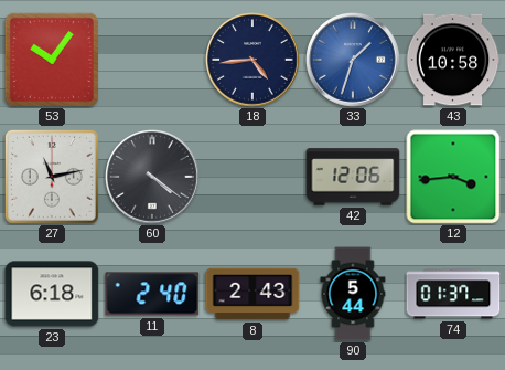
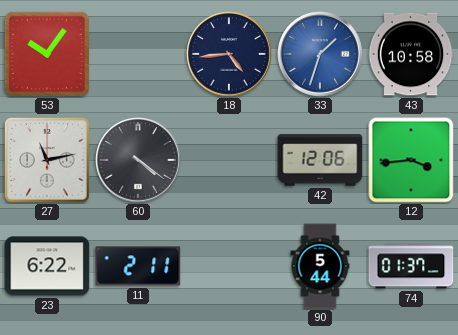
23: 6:18 -> 6:22 (47, 266)
11: 2:40 -> 2:11 (138, 266)
8: 2:43 -> none (253, 294)
